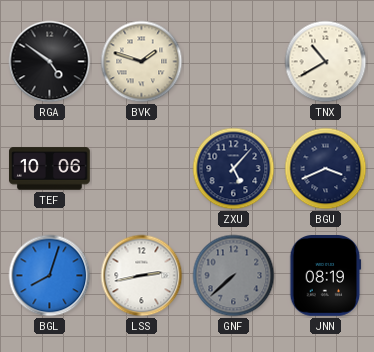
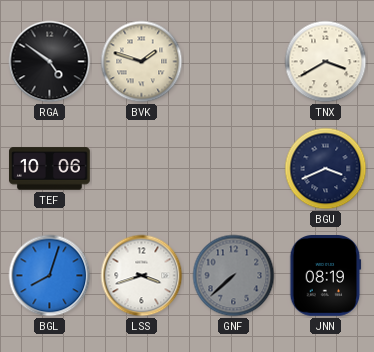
TNX: 10:40 -> 3:40 (326, 62)
ZXU: 5:07 -> none (234, 169)
LSS: 2:43 -> 3:42 (142, 276)
